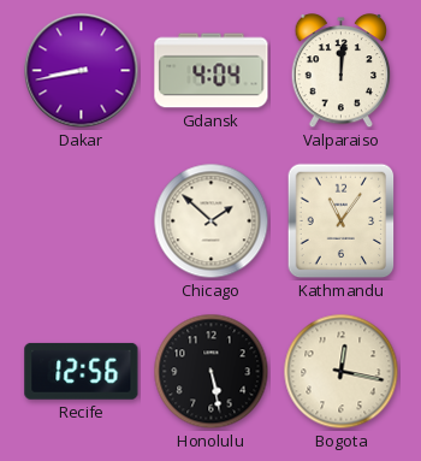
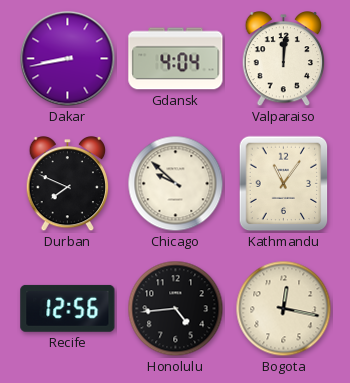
Durban: none -> 7:49 (67, 185)
Chicago: 1:52 -> 9:52 (176, 184)
Honolulu: 5:28 -> 4:44 (176, 309)
